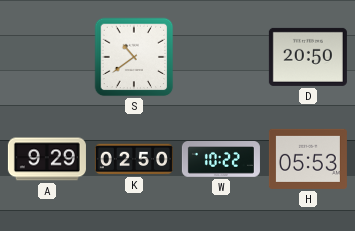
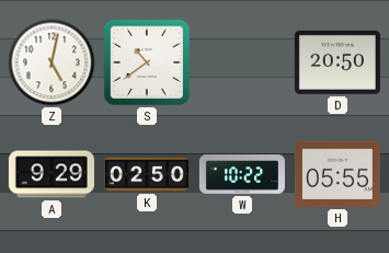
Z: none -> 5:02 (52, 62)
H: 05:53 -> 05:55 (337, 174)
